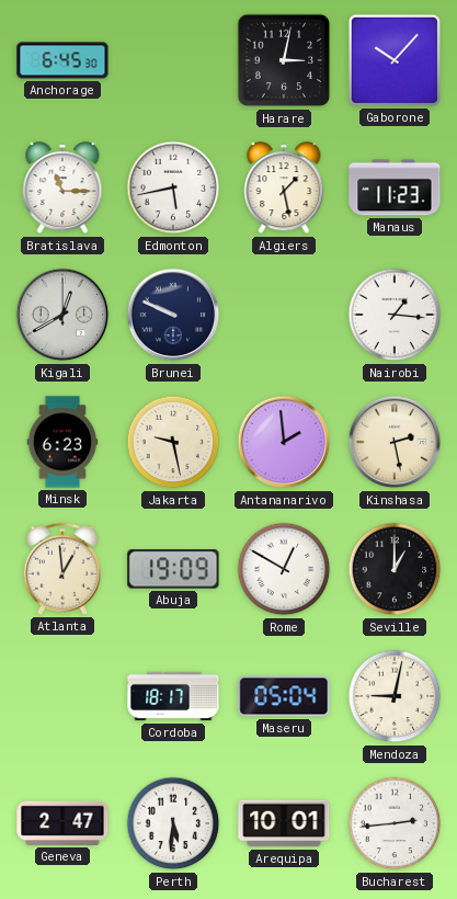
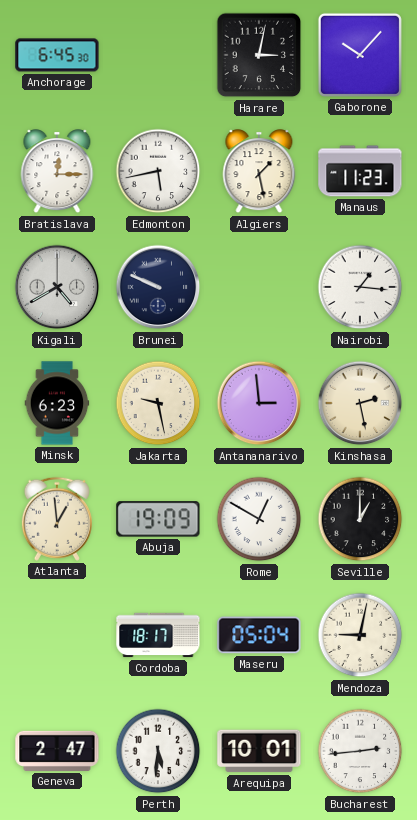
Bratislava: 11:15 -> 12:15 (57, 172)
Kigali: 12:40 -> 4:40 (57, 287)
Antananarivo: 1:59 -> 2:59 (259, 403)
